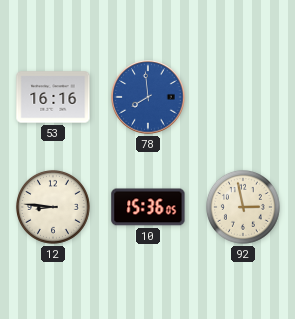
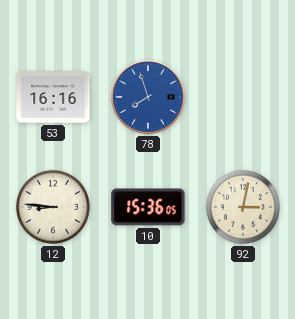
78: 7:59 -> 7:57 (148, 97)
92: 2:58 -> 3:02 (243, 207)
